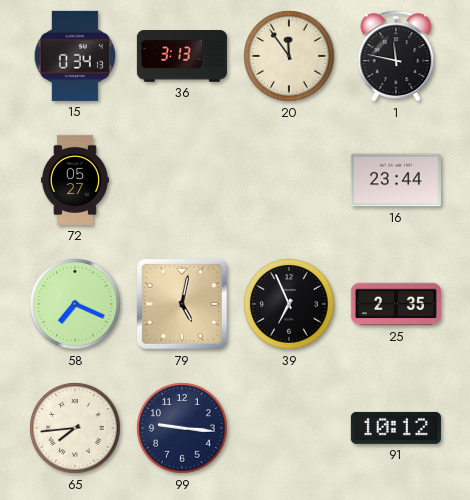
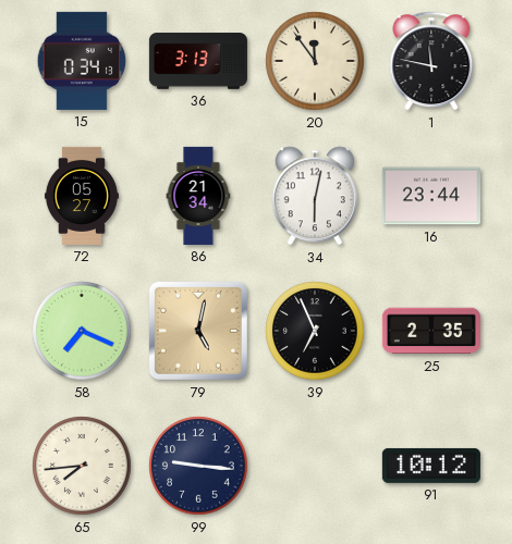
86: none -> 21:34 (198, 196)
34: none -> 6:02 (315, 196)
